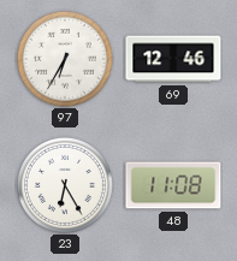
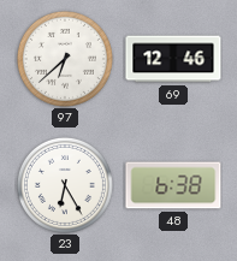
97: 6:35 -> 6:38 (65, 59)
48: 11:08 -> 6:38 (173, 185)
